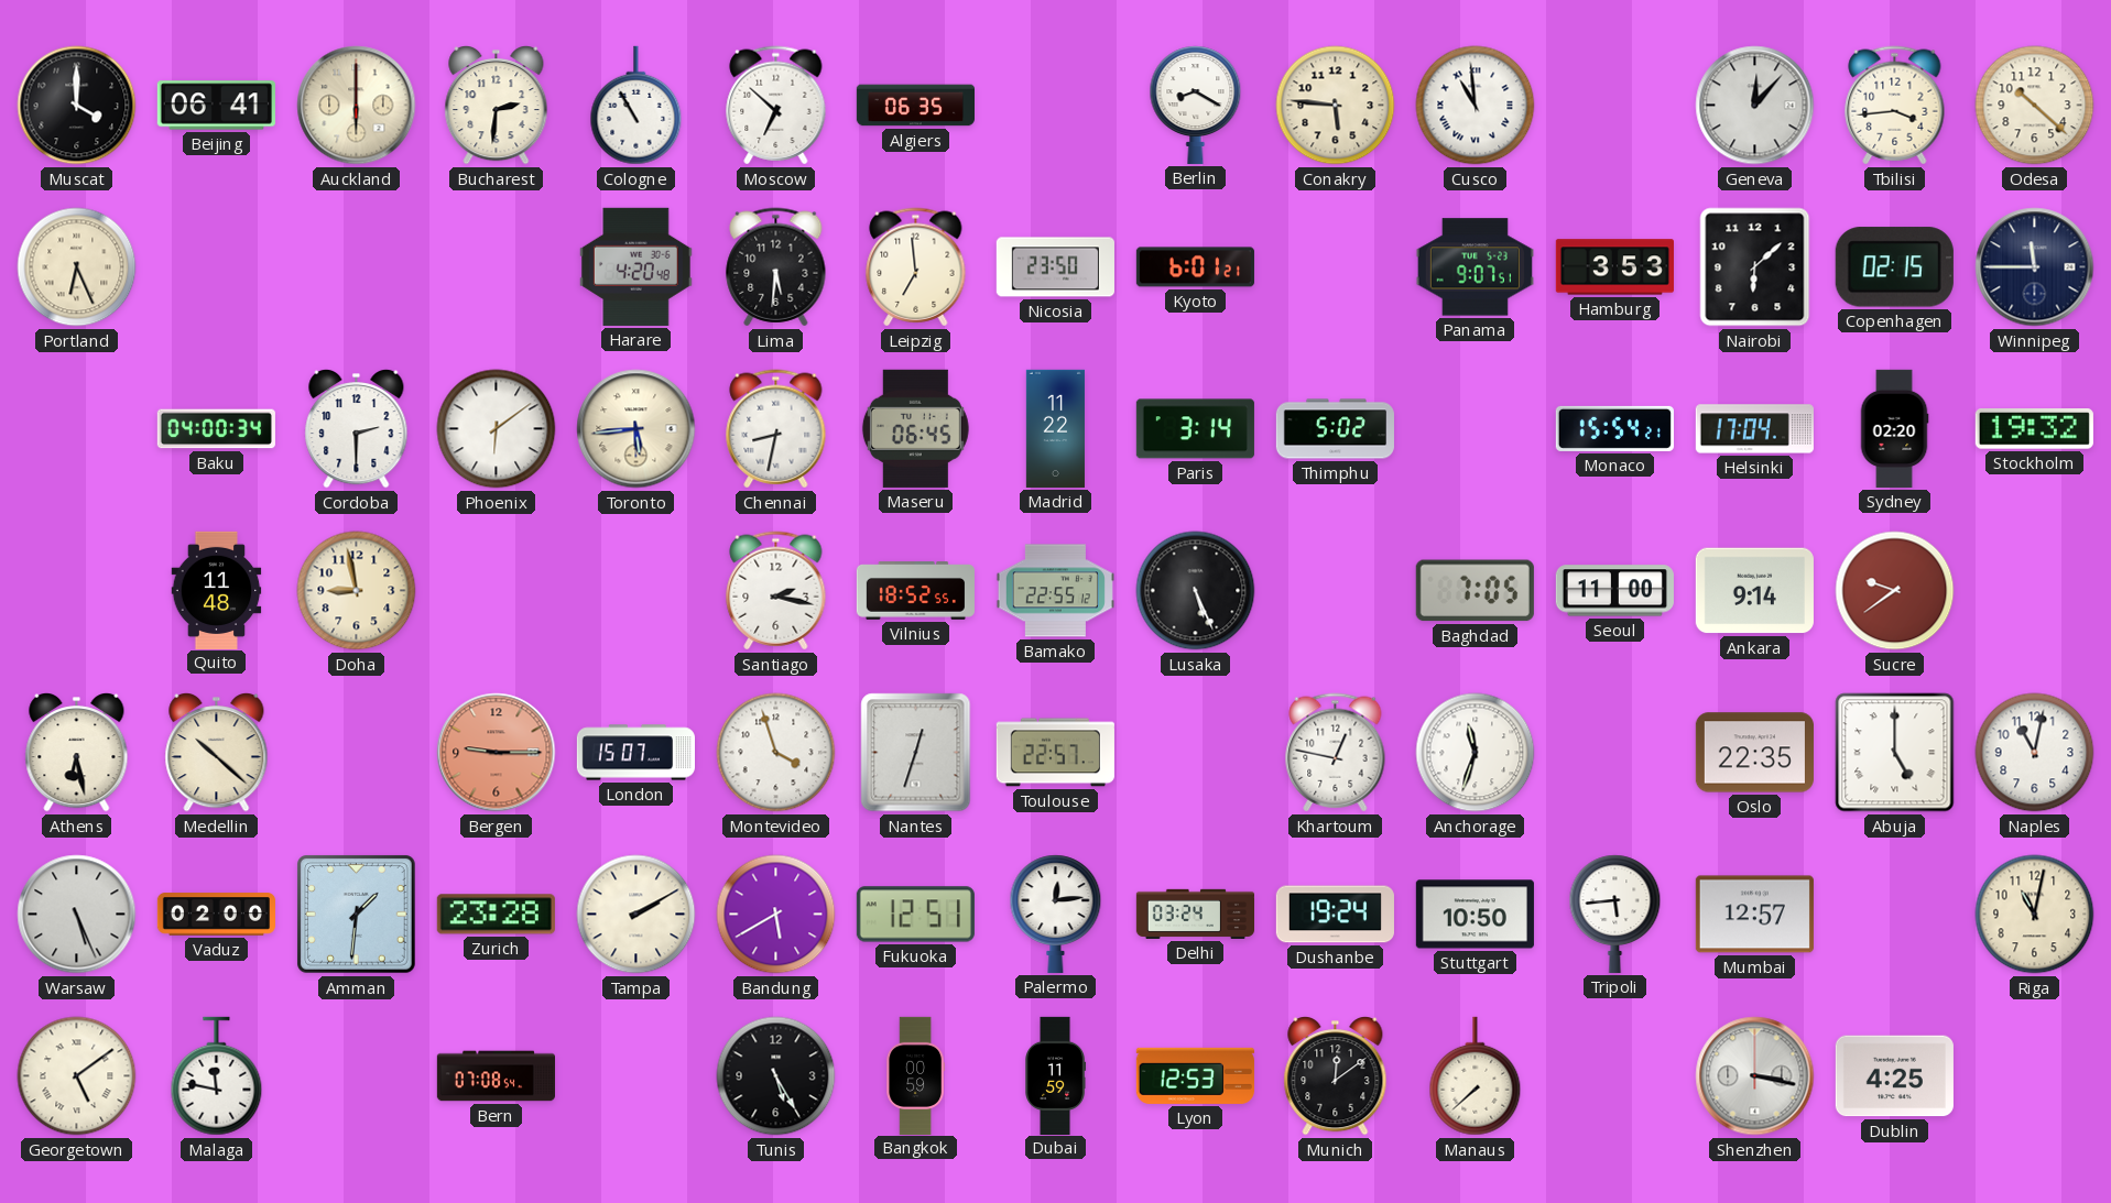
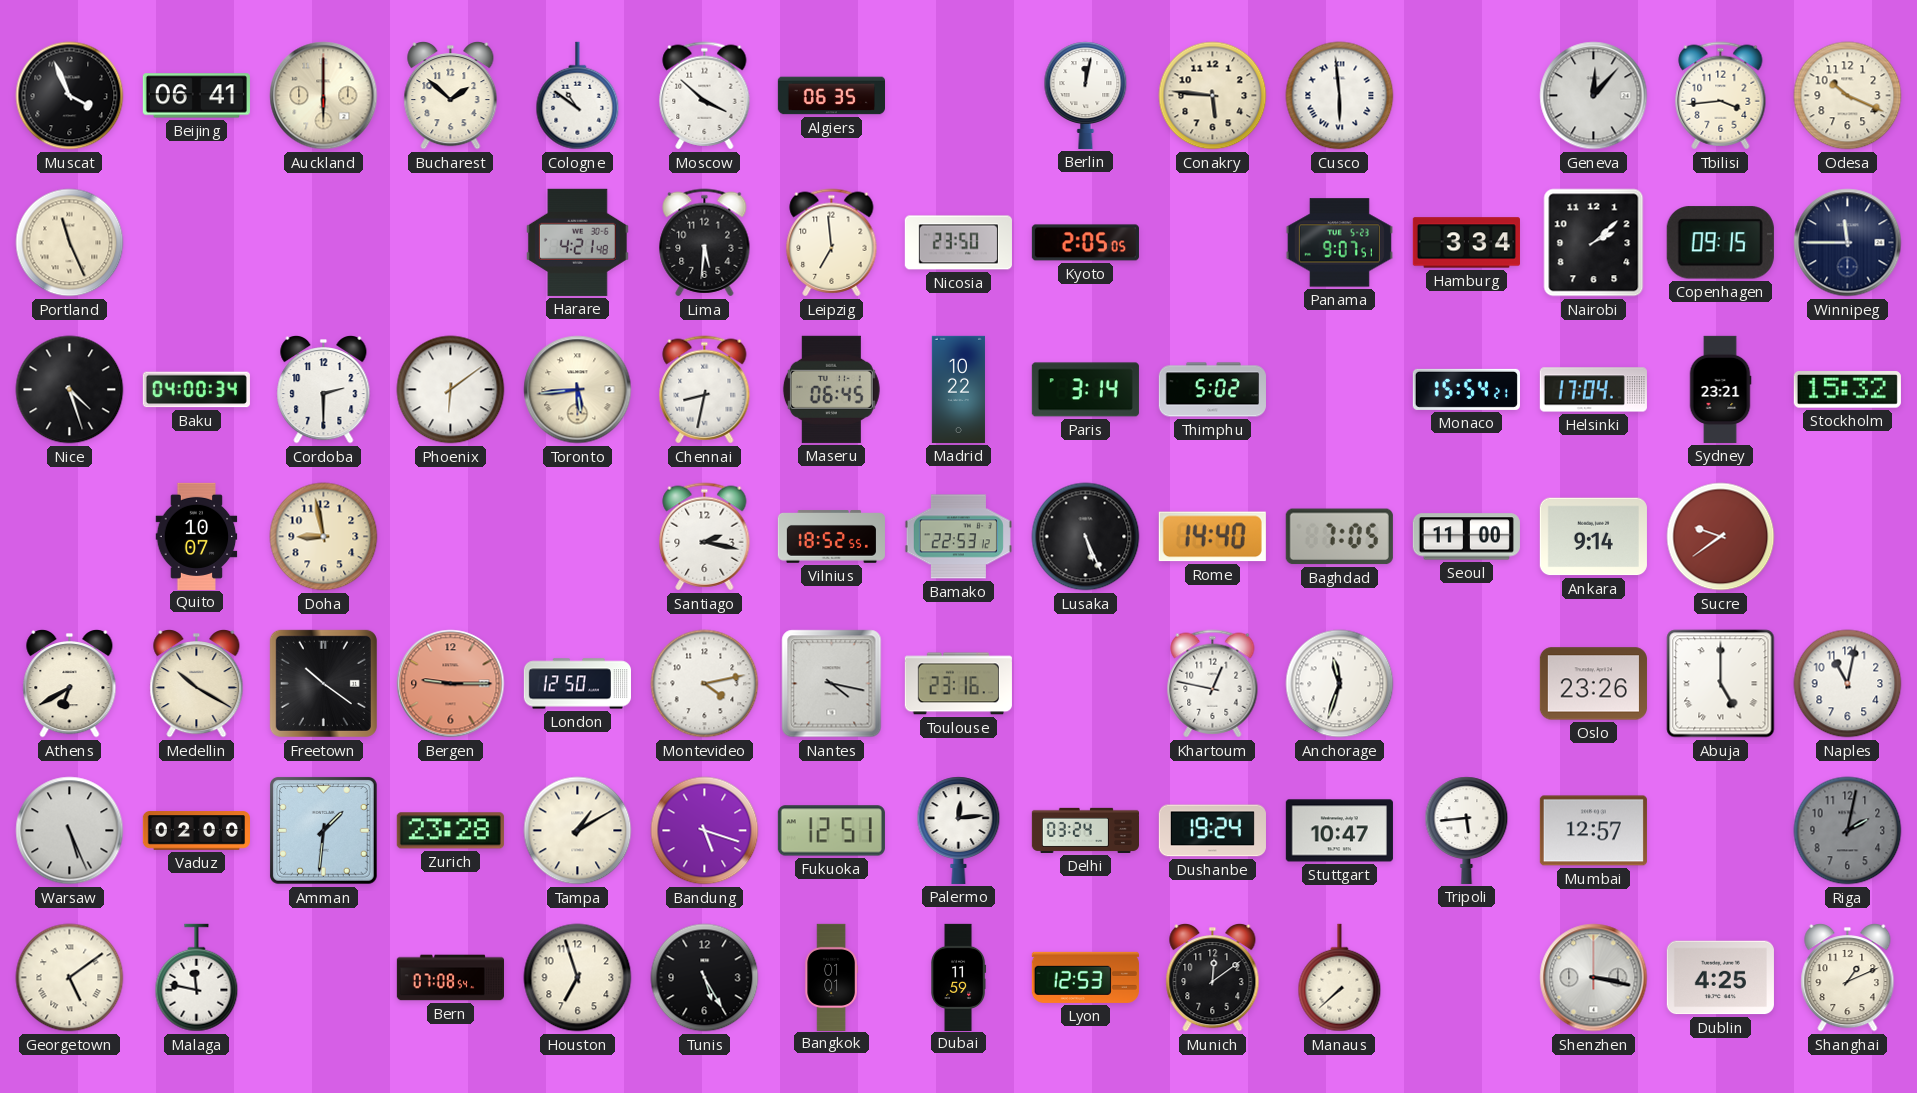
Muscat: 4:00 -> 3:56 (70, 96)
Bucharest: 2:31 -> 1:52 (451, 96)
Cologne: 10:55 -> 10:51 (578, 96)
Moscow: 6:52 -> 3:52 (705, 96)
Berlin: 8:20 -> 12:02 (1086, 95)
Cusco: 10:59 -> 5:59 (1340, 96)
Odesa: 10:22 -> 10:19 (1848, 96)
Portland: 6:26 -> 11:26 (70, 243)
Harare: 4:20 -> 4:21 (577, 242)
Kyoto: 6:01 -> 2:05 (1085, 243)
Hamburg: 3:53 -> 3:34 (1466, 243)
Nairobi: 6:08 -> 2:08 (1594, 243)
Copenhagen: 02:15 -> 09:15 (1720, 243)
Nice: none -> 4:27 (70, 390)
Madrid: 11:22 -> 10:22 (958, 389)
Sydney: 02:20 -> 23:21 (1720, 389)
Stockholm: 19:32 -> 15:32 (1847, 390)
Quito: 11:48 -> 10:07 (197, 536)
Bamako: 22:55 -> 22:53 (958, 537)
Rome: none -> 14:40 (1212, 537)
Athens: 6:28 -> 6:40 (70, 684)
Medellin: 10:22 -> 10:20 (197, 684)
Freetown: none -> 10:21 (323, 683)
London: 15:07 -> 12:50 (577, 684)
Montevideo: 3:57 -> 4:13 (705, 684)
Nantes: 12:33 -> 4:17 (832, 684)
Toulouse: 22:57 -> 23:16 (958, 684)
Oslo: 22:35 -> 23:26 (1593, 684)
Tampa: 2:10 -> 1:10 (578, 831)
Bandung: 5:40 -> 5:18 (705, 831)
Stuttgart: 10:50 -> 10:47 (1339, 831)
Riga: 11:02 -> 2:02 (1848, 831)
Riga dial: cream -> grey (1848, 831)
Houston: none -> 6:57 (578, 978)
Bangkok: 00:59 -> 01:01 (831, 977)
Shanghai: none -> 1:11 (1848, 978)
